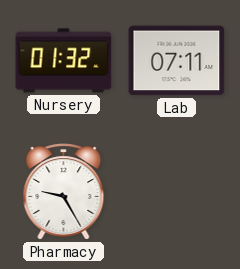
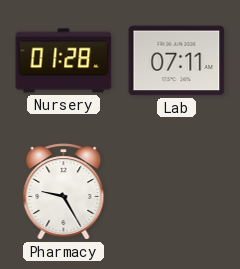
Nursery: 01:32 -> 01:28 (64, 61)
